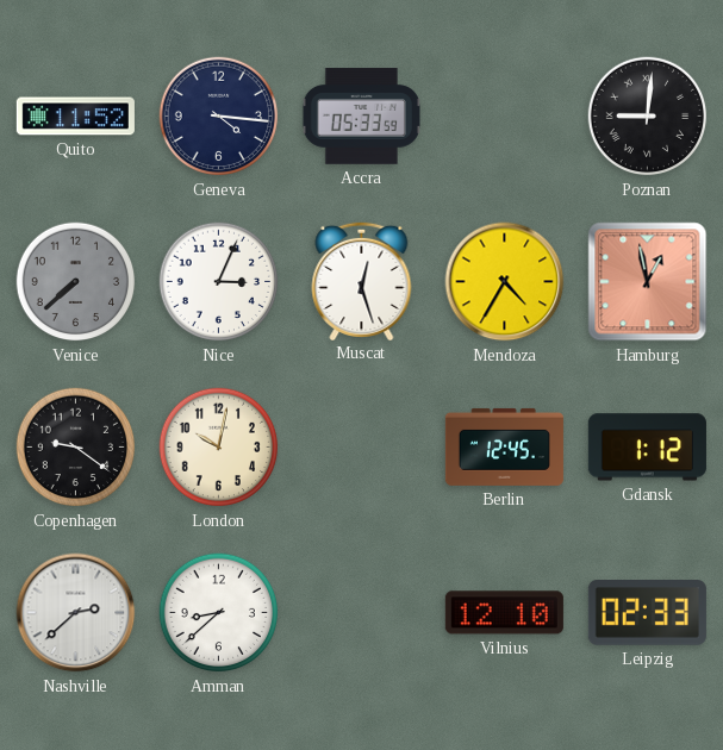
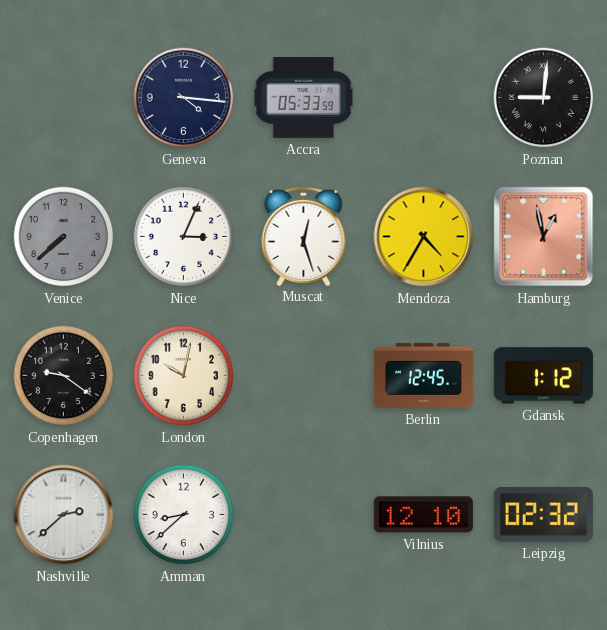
Quito: 11:52 -> none (75, 117)
Leipzig: 02:33 -> 02:32 (543, 515)
